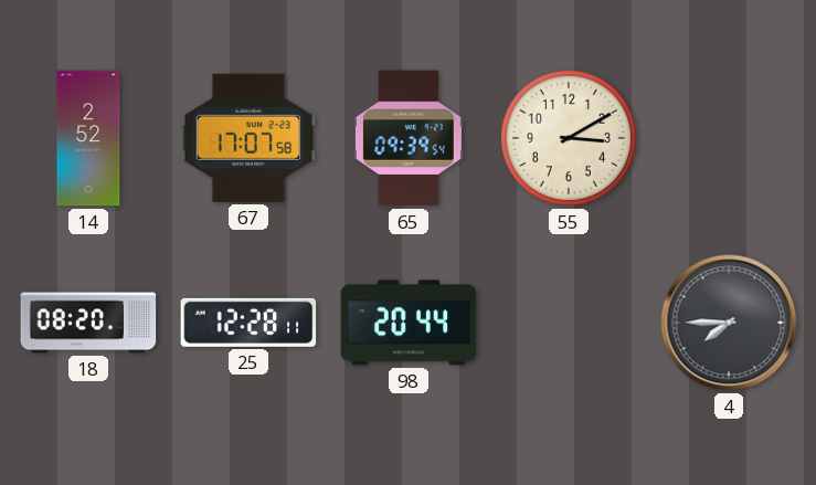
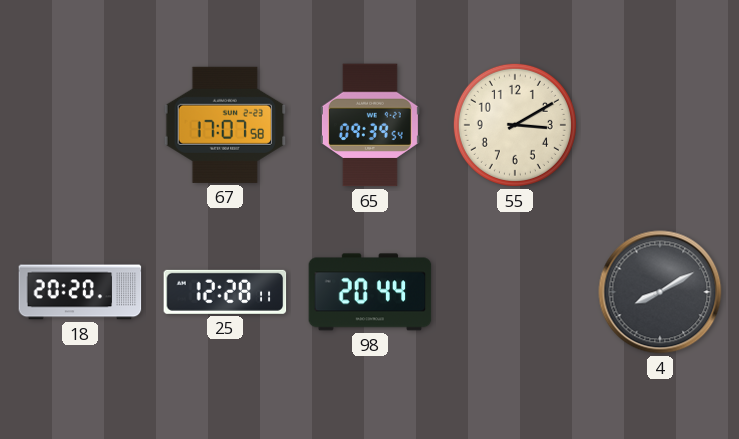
14: 2:52 -> none (88, 138)
18: 08:20 -> 20:20 (80, 292)
4: 7:45 -> 8:10 (660, 292)
